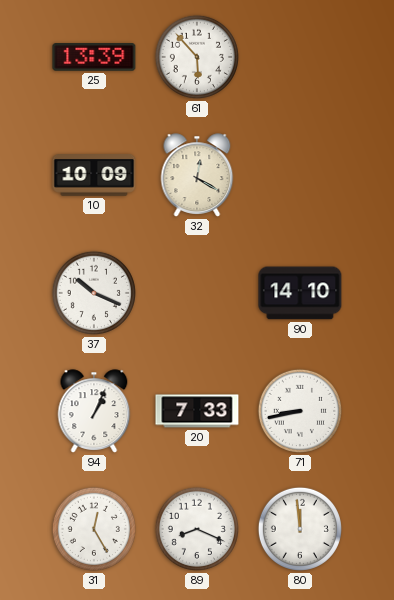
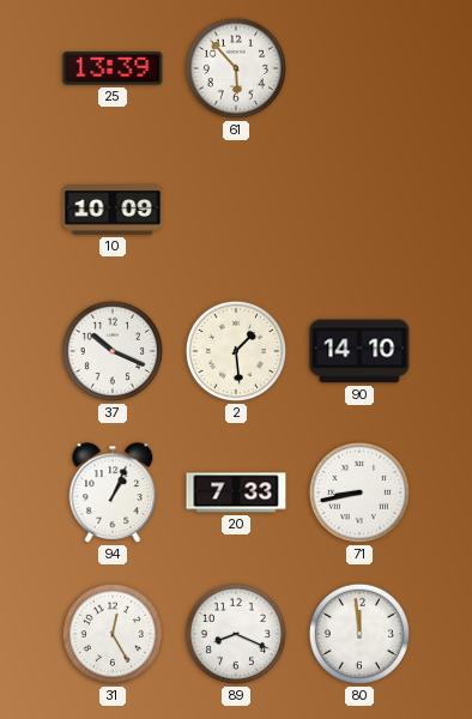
32: 12:20 -> none (197, 175)
2: none -> 1:29 (236, 351)
